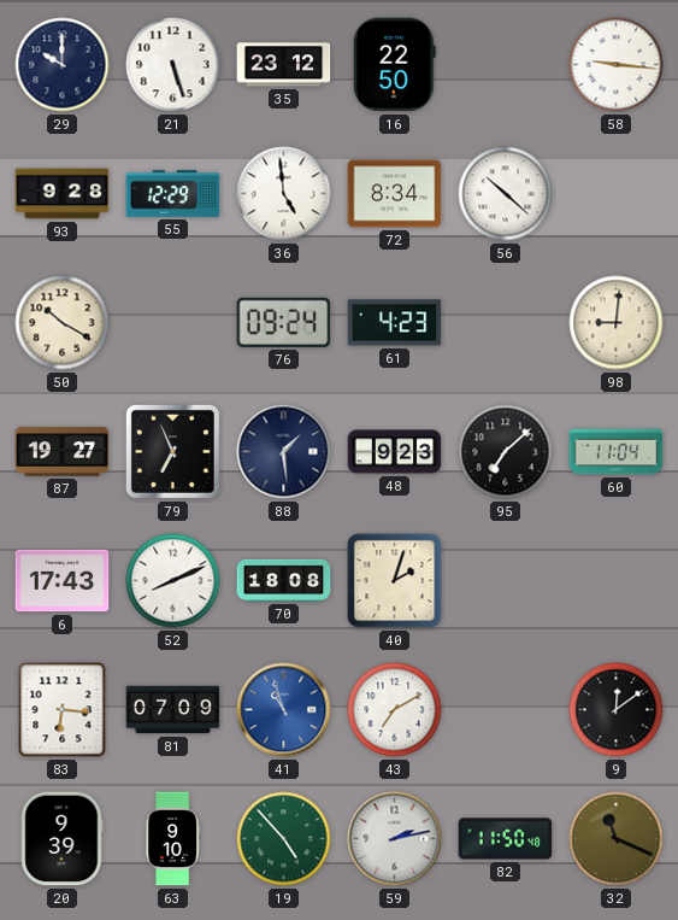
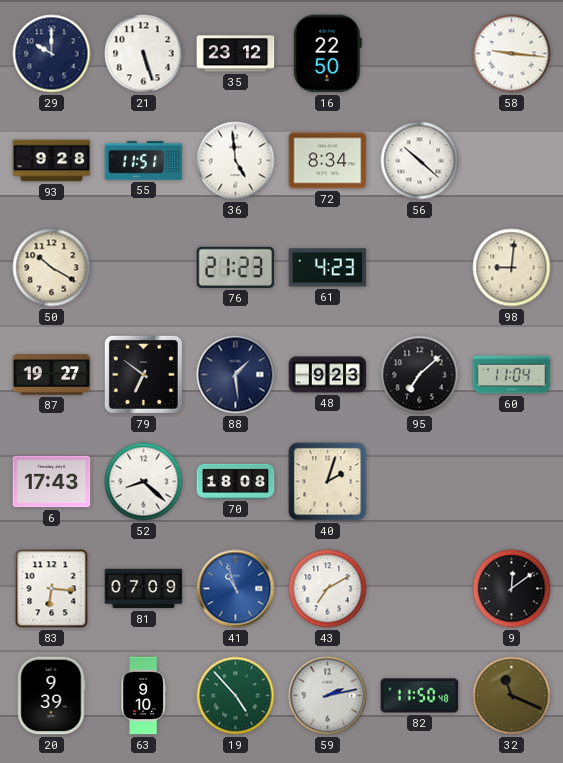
55: 12:29 -> 11:51 (144, 161)
76: 09:24 -> 21:23 (236, 267)
79: 6:56 -> 6:51 (143, 374)
52: 8:11 -> 8:22 (144, 482)
